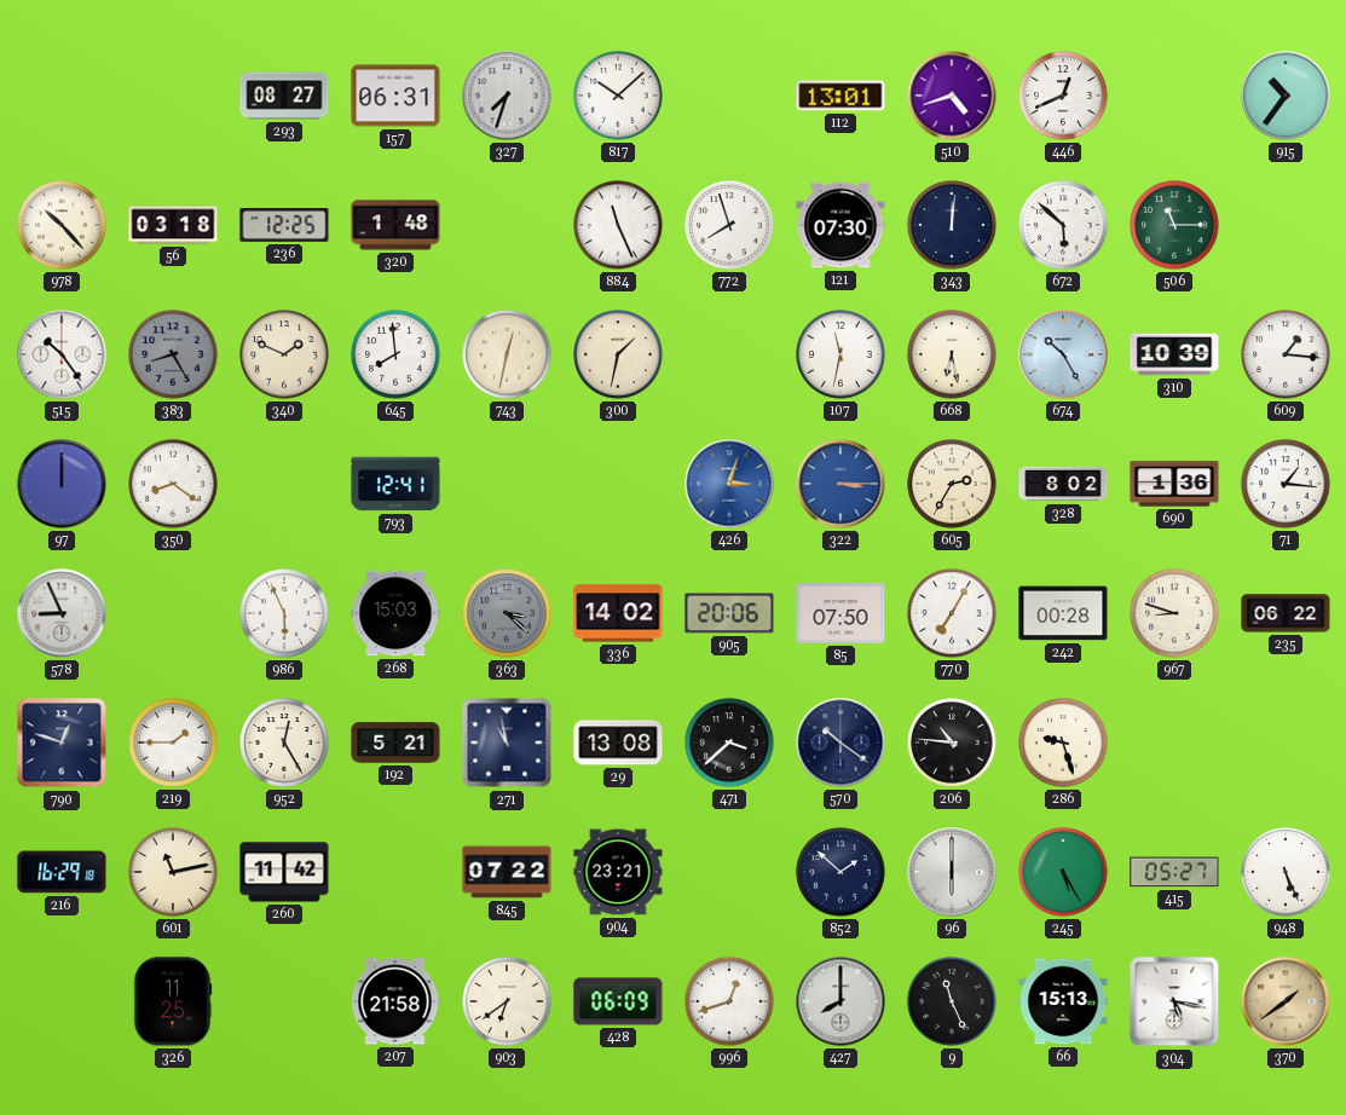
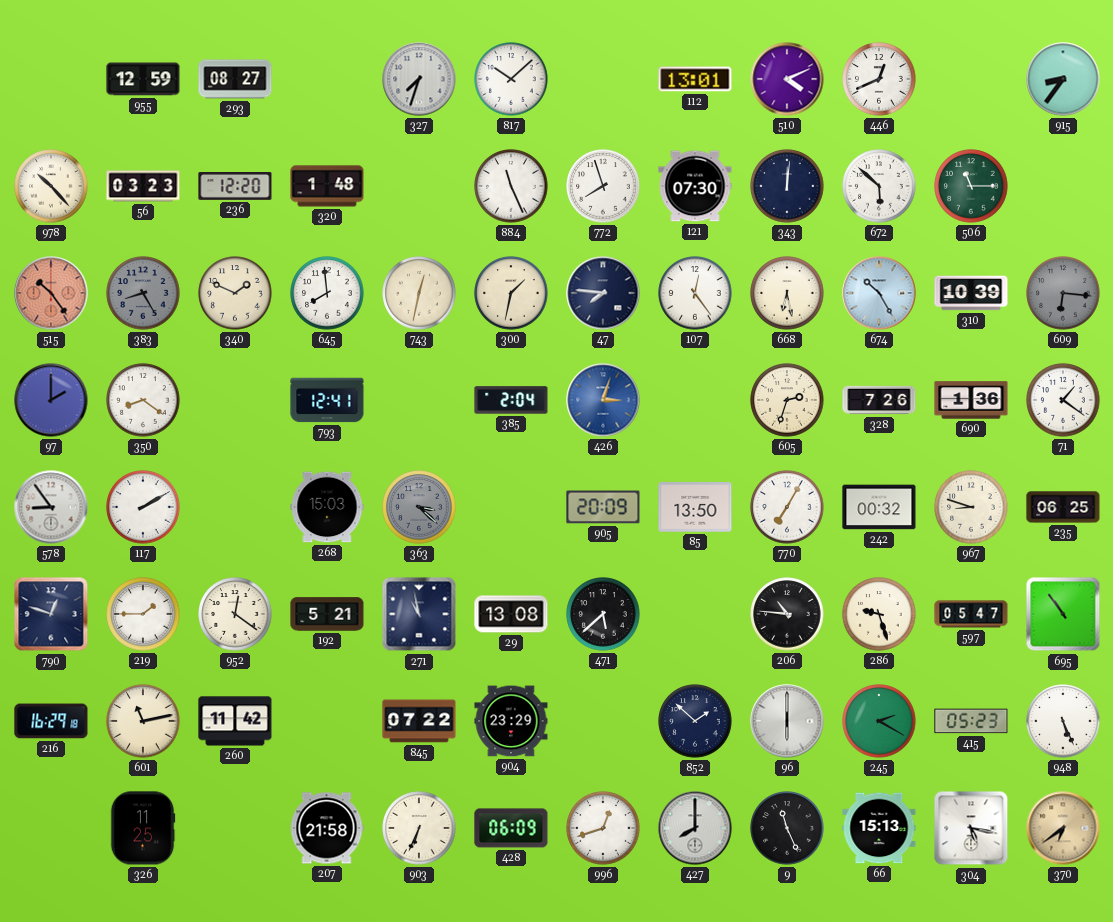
955: none -> 12:59 (143, 79)
157: 06:31 -> none (395, 96)
510: 4:42 -> 4:11 (787, 79)
915: 10:36 -> 8:36 (1063, 79)
56: 03:18 -> 03:23 (143, 186)
236: 12:25 -> 12:20 (235, 187)
515 dial: white -> salmon (51, 293)
47: none -> 7:46 (603, 293)
107: 11:32 -> 12:24 (695, 293)
609: 1:16 -> 6:16 (1063, 293)
609 dial: white -> grey (1063, 293)
97: 12:00 -> 2:00 (51, 400)
385: none -> 2:04 (511, 400)
322: 3:15 -> none (840, 484)
605: 2:35 -> 2:33 (787, 400)
328: 8:02 -> 7:26 (879, 400)
71: 1:16 -> 1:21 (1063, 400)
578: 8:56 -> 8:54 (51, 507)
117: none -> 2:10 (143, 507)
986: 5:56 -> none (284, 613)
336: 14:02 -> none (618, 613)
905: 20:06 -> 20:09 (603, 507)
85: 07:50 -> 13:50 (695, 507)
242: 00:28 -> 00:32 (879, 507)
235: 06:22 -> 06:25 (1063, 507)
952: 12:25 -> 12:21 (235, 614)
471: 3:38 -> 5:38 (603, 614)
570: 10:21 -> none (840, 743)
597: none -> 05:47 (971, 614)
695: none -> 10:54 (1063, 614)
904: 23:21 -> 23:29 (511, 721)
245: 5:25 -> 2:20 (879, 721)
415: 05:27 -> 05:23 (971, 721)
903: 6:39 -> 6:34 (419, 828)
370: 1:39 -> 6:39 (1063, 828)
